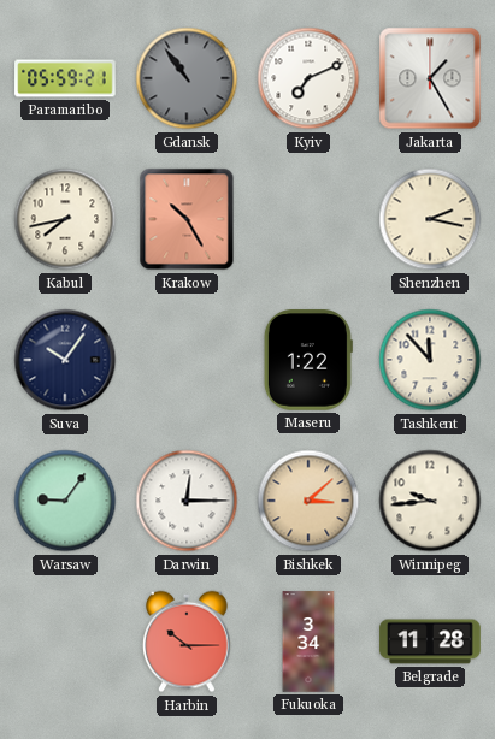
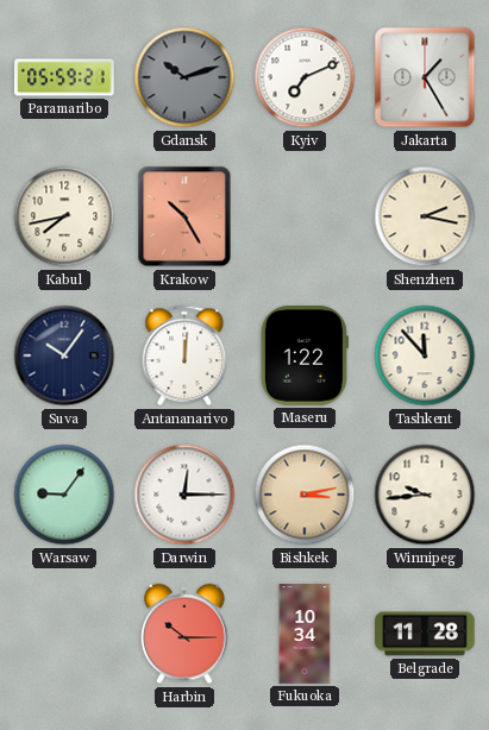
Gdansk: 10:54 -> 10:12 (184, 77)
Antananarivo: none -> 12:01 (184, 355)
Bishkek: 3:08 -> 3:13 (305, 495)
Fukuoka: 3:34 -> 10:34 (305, 634)
